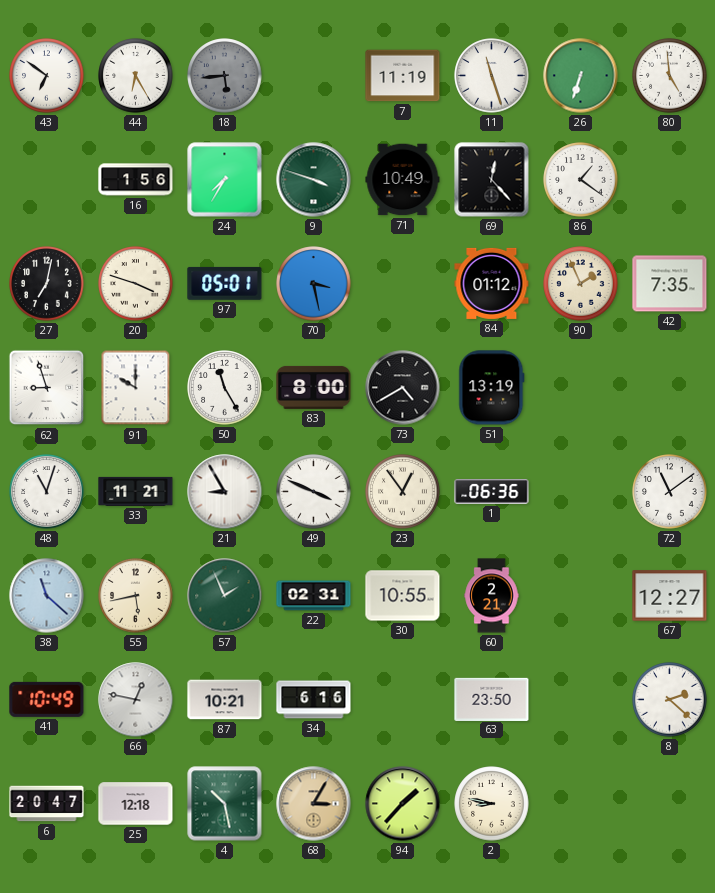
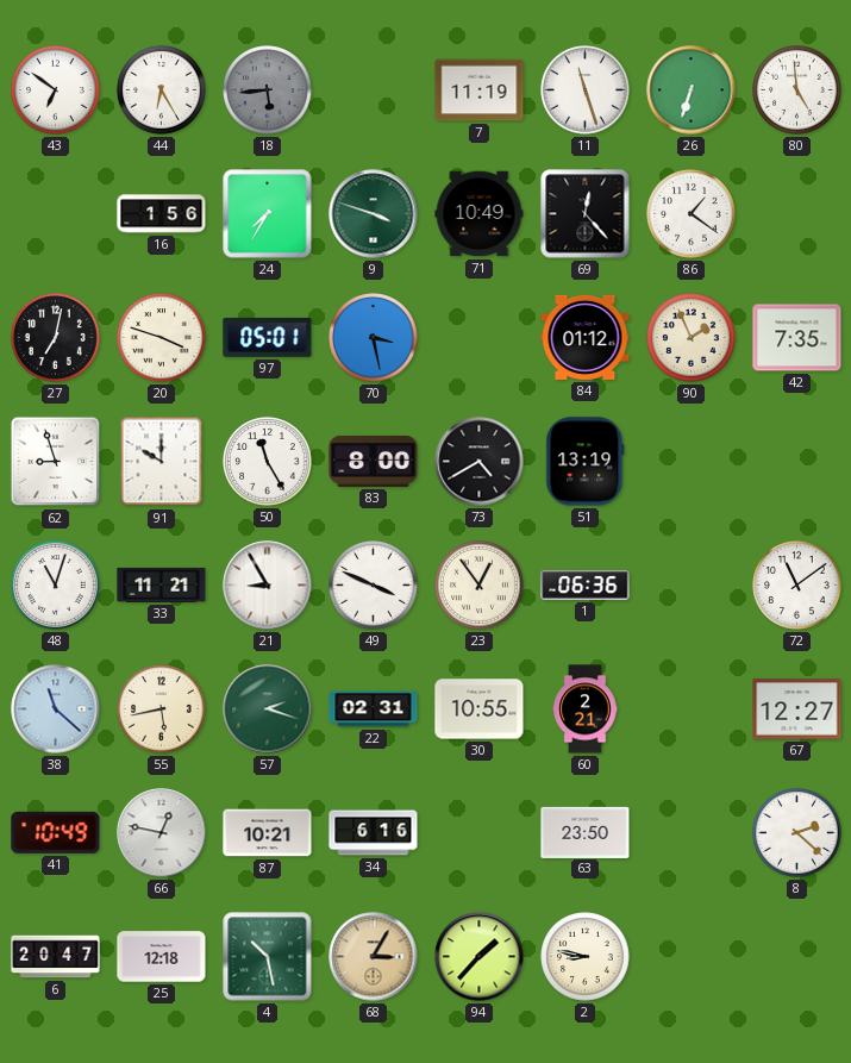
57: 1:56 -> 2:18 (268, 709)
